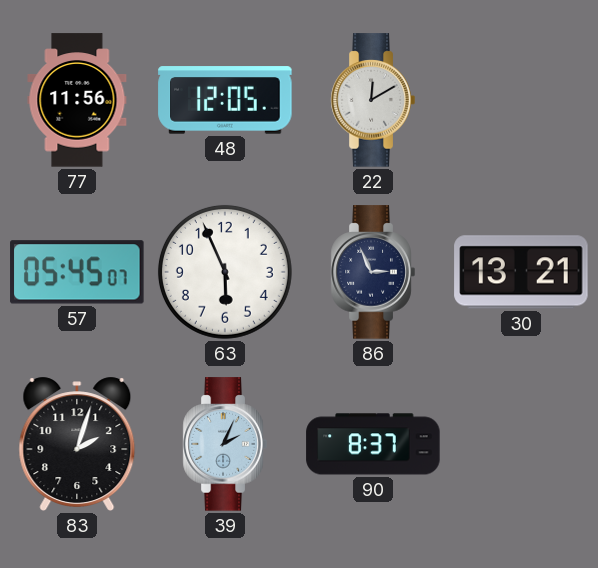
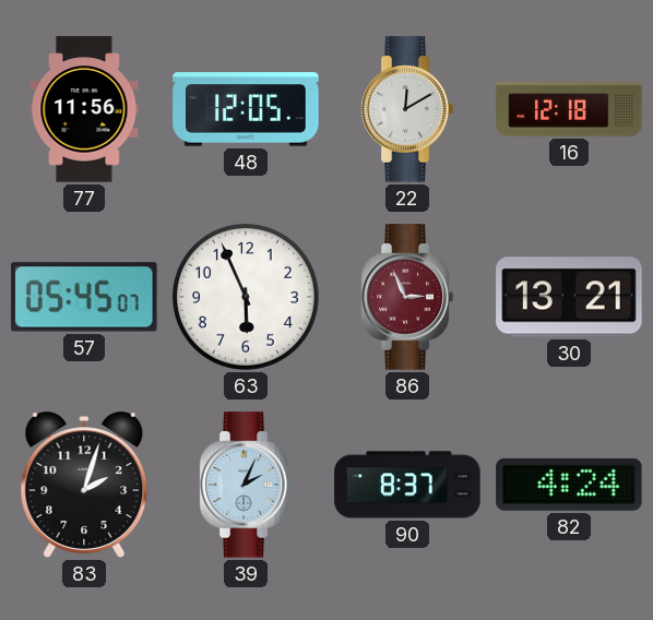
16: none -> 12:18 (569, 110)
86 dial: navy -> burgundy (407, 297)
82: none -> 4:24 (569, 485)
